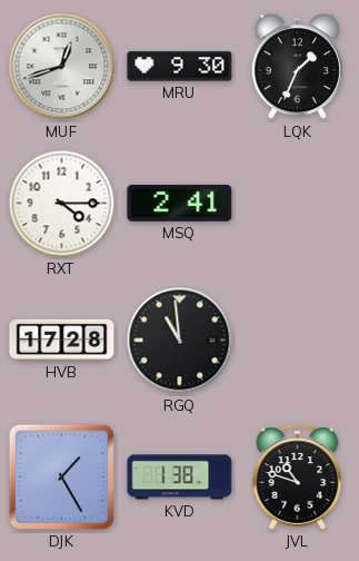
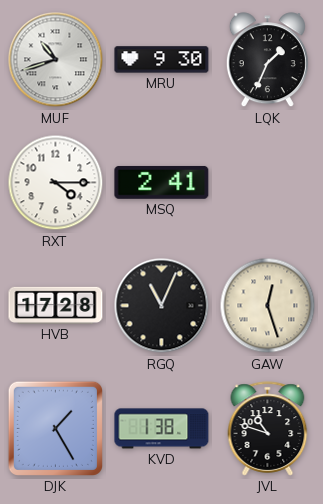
MUF: 12:42 -> 10:42 (56, 60)
RGQ: 10:59 -> 11:04 (162, 306)
GAW: none -> 12:27 (268, 306)
